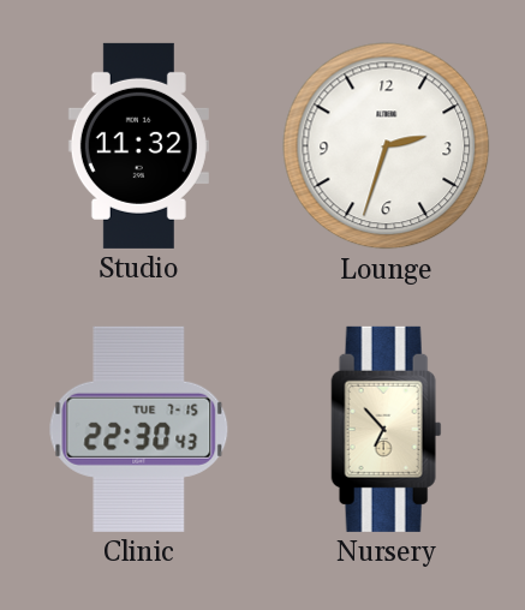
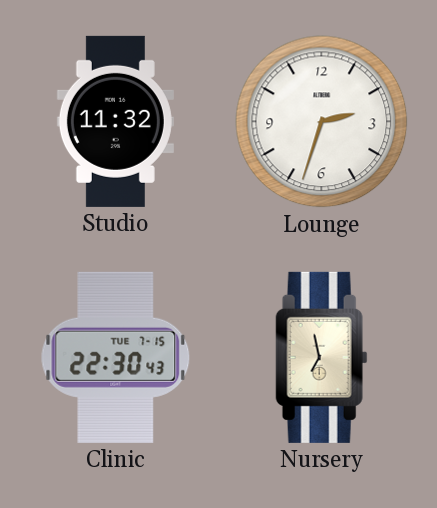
Nursery: 6:53 -> 6:58 (322, 357)
